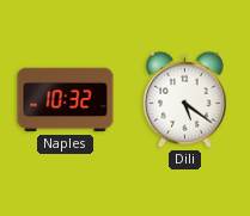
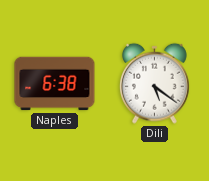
Naples: 10:32 -> 6:38 (55, 84)
